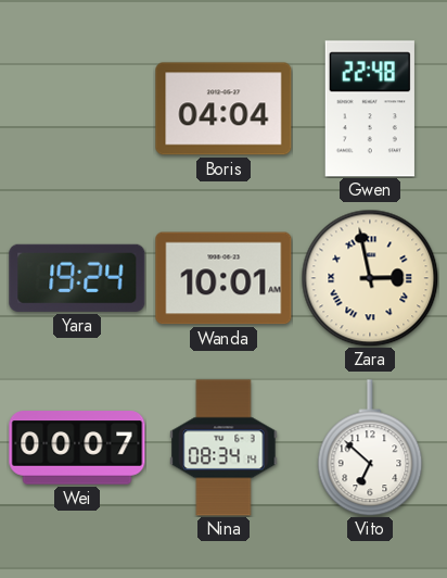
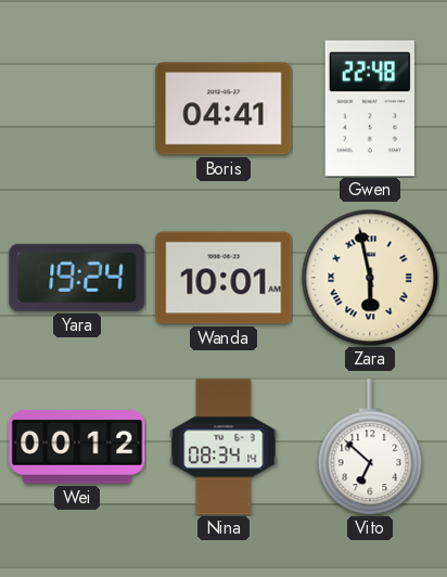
Boris: 04:04 -> 04:41 (224, 108)
Zara: 2:58 -> 5:58 (370, 278)
Wei: 00:07 -> 00:12 (77, 447)
